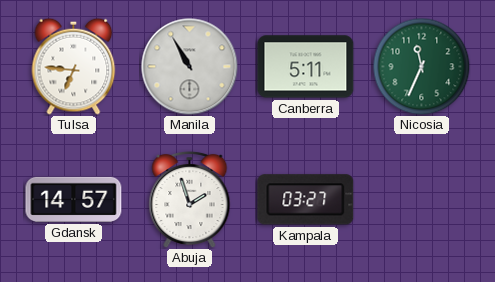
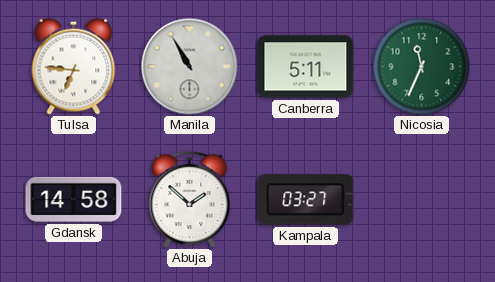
Gdansk: 14:57 -> 14:58 (74, 199)
Abuja: 1:57 -> 1:52 (190, 199)
